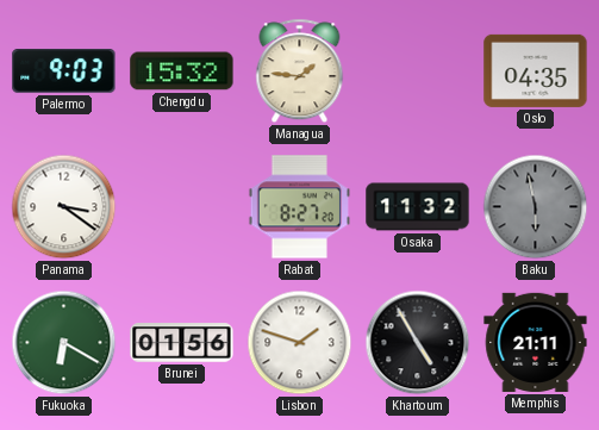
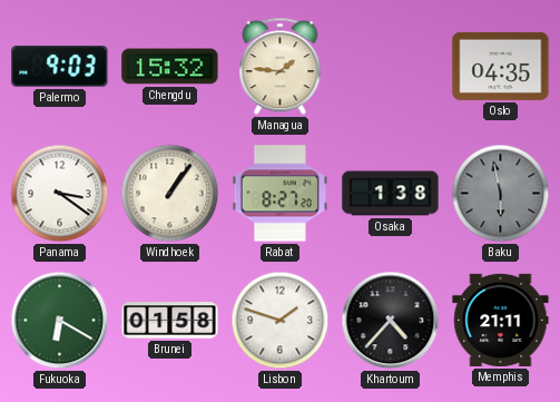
Windhoek: none -> 1:06 (170, 194)
Osaka: 11:32 -> 1:38 (391, 194)
Brunei: 01:56 -> 01:58 (170, 321)
Khartoum: 4:55 -> 4:37 (391, 321)
